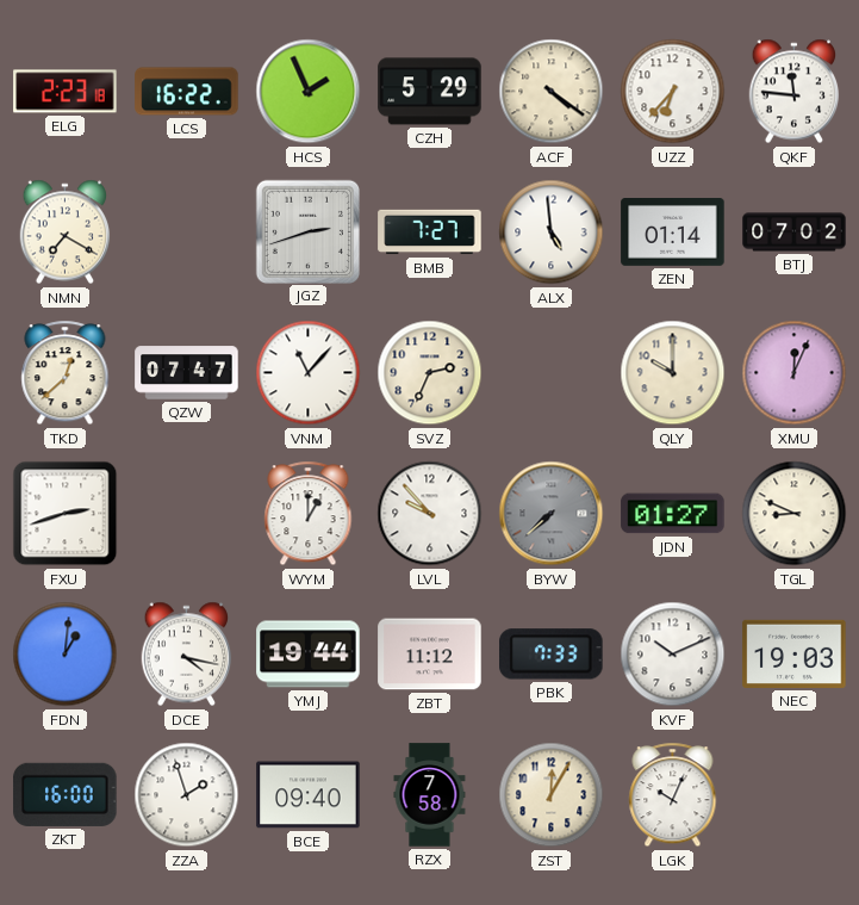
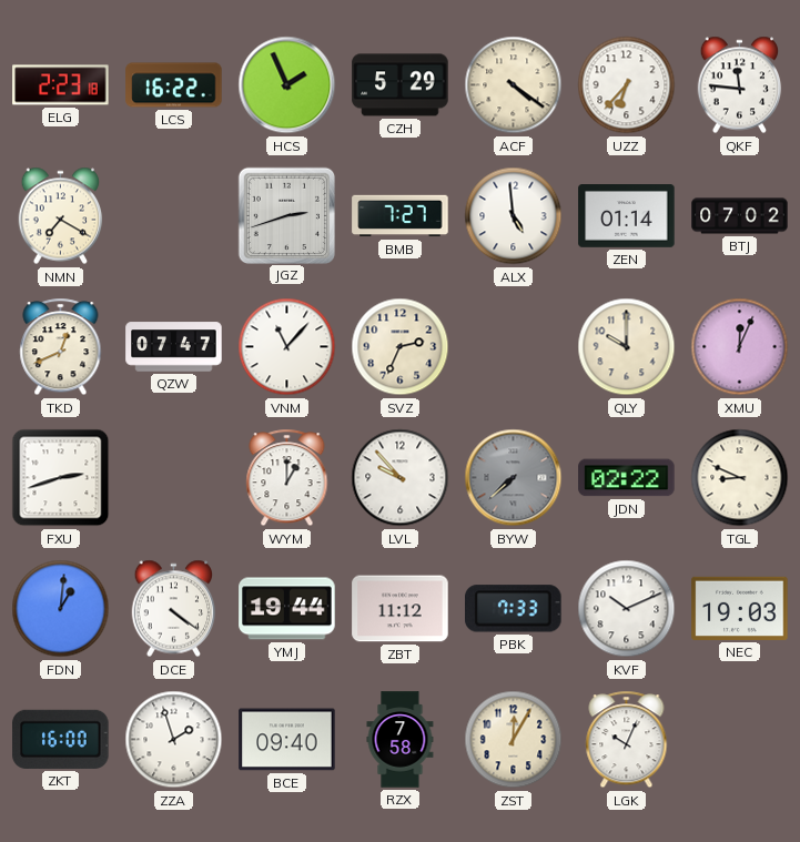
TKD: 12:38 -> 12:41 (61, 347)
JDN: 01:27 -> 02:22 (627, 478)
DCE: 4:17 -> 4:21 (174, 609)
